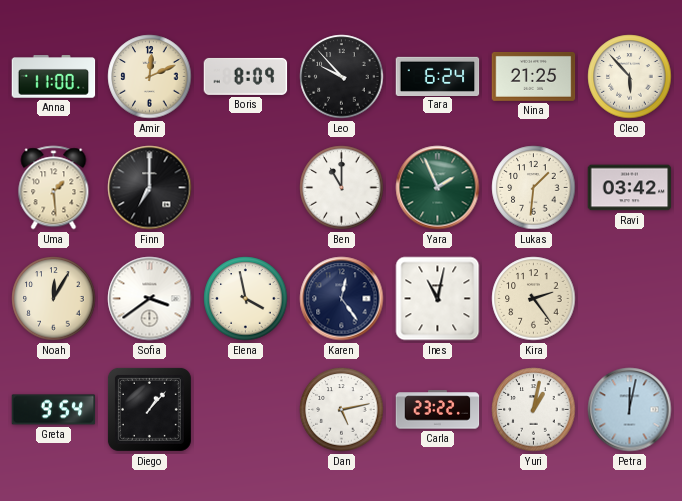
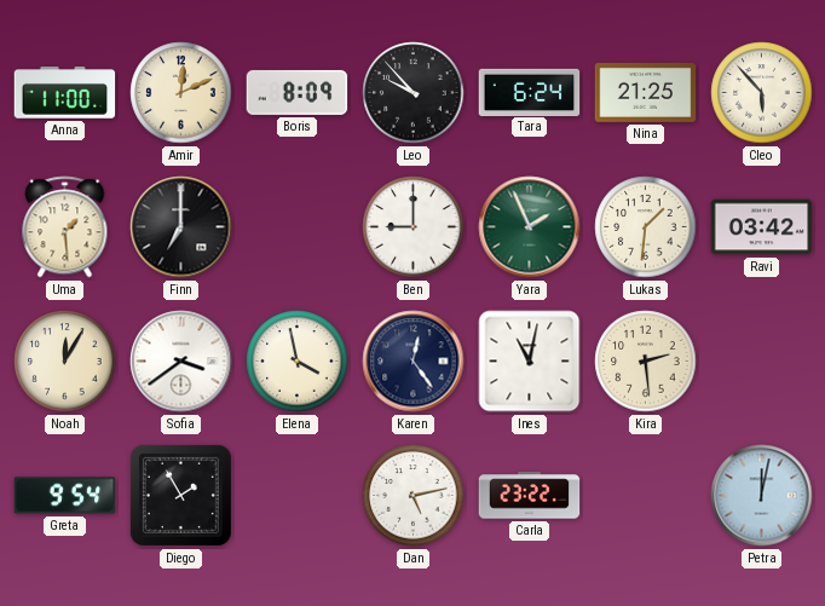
Ben: 11:00 -> 9:00 (414, 227)
Kira: 2:24 -> 2:29 (646, 362)
Diego: 1:07 -> 1:55 (180, 495)
Yuri: 1:02 -> none (534, 410)
